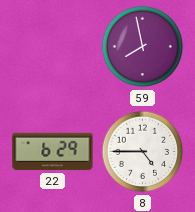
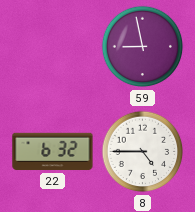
59: 7:58 -> 8:58 (143, 47)
22: 6:29 -> 6:32 (53, 152)
